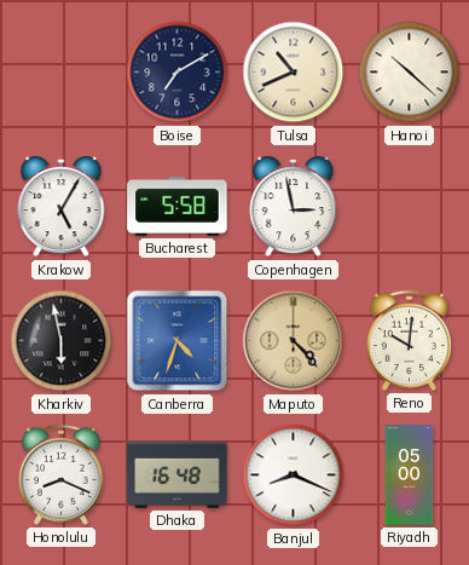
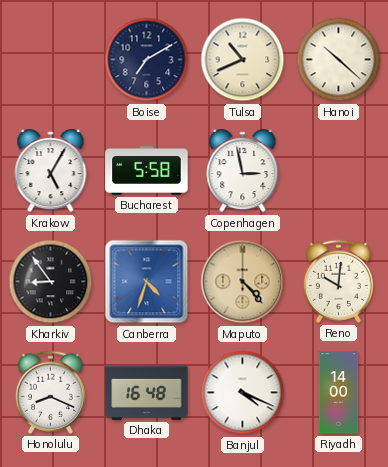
Kharkiv: 5:58 -> 8:54 (51, 282)
Banjul: 8:19 -> 4:19 (243, 393)
Riyadh: 05:00 -> 14:00 (339, 393)
